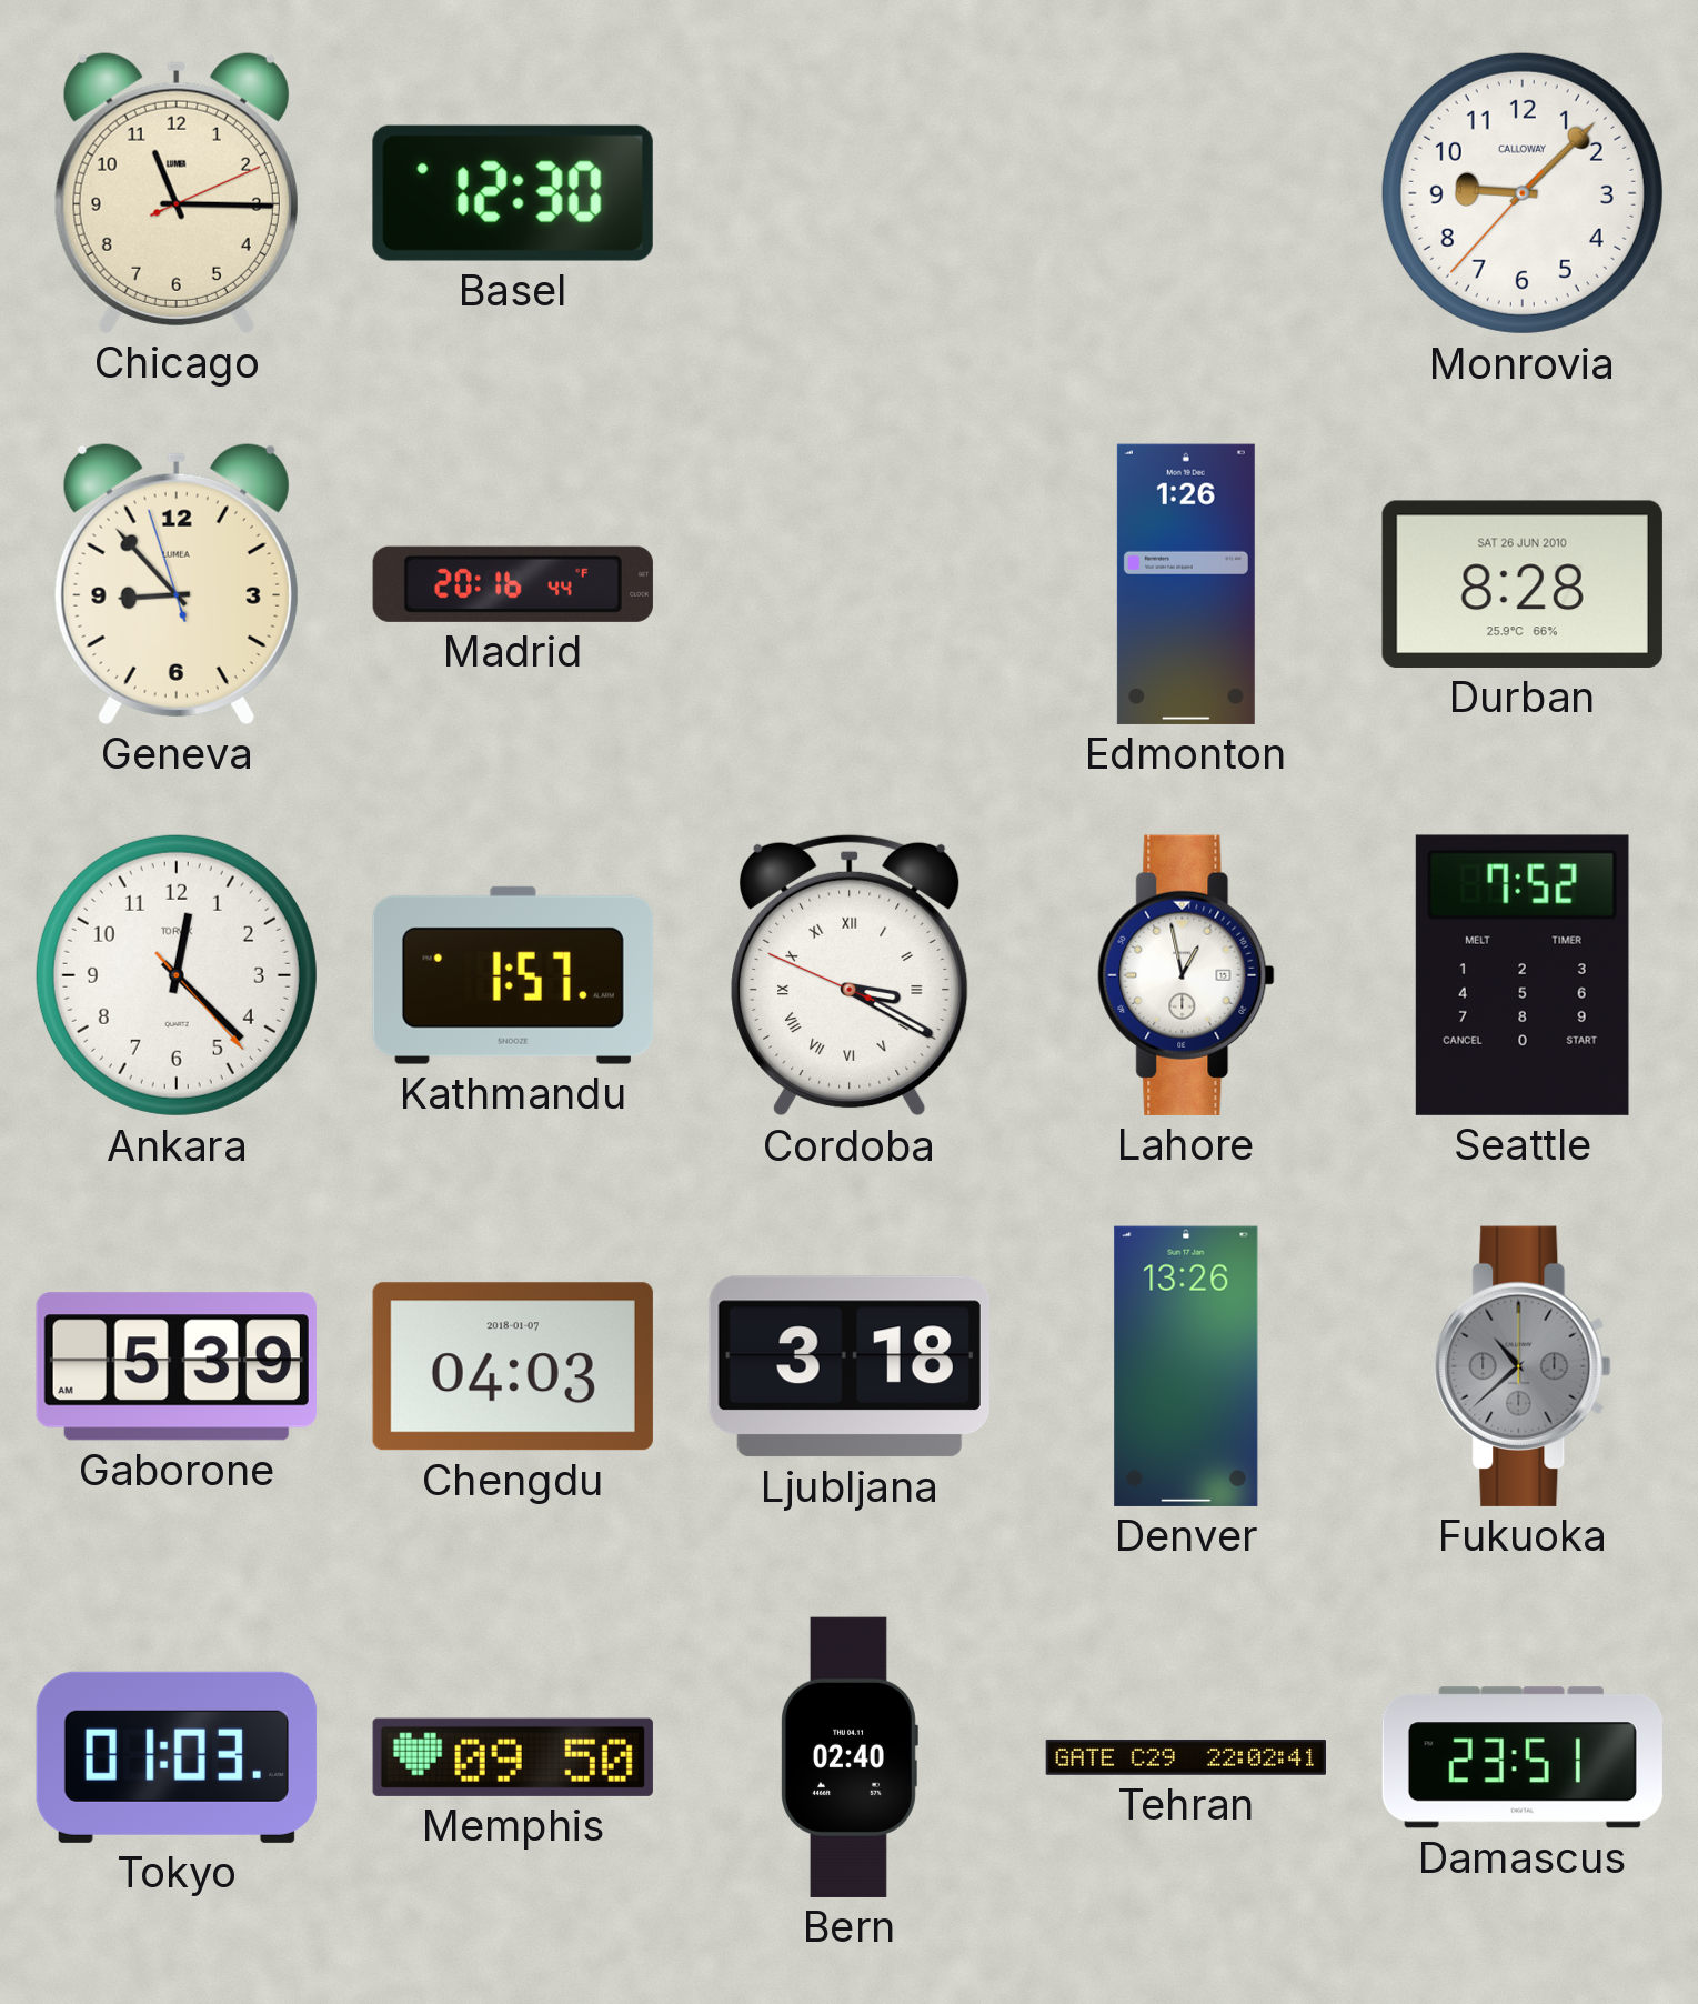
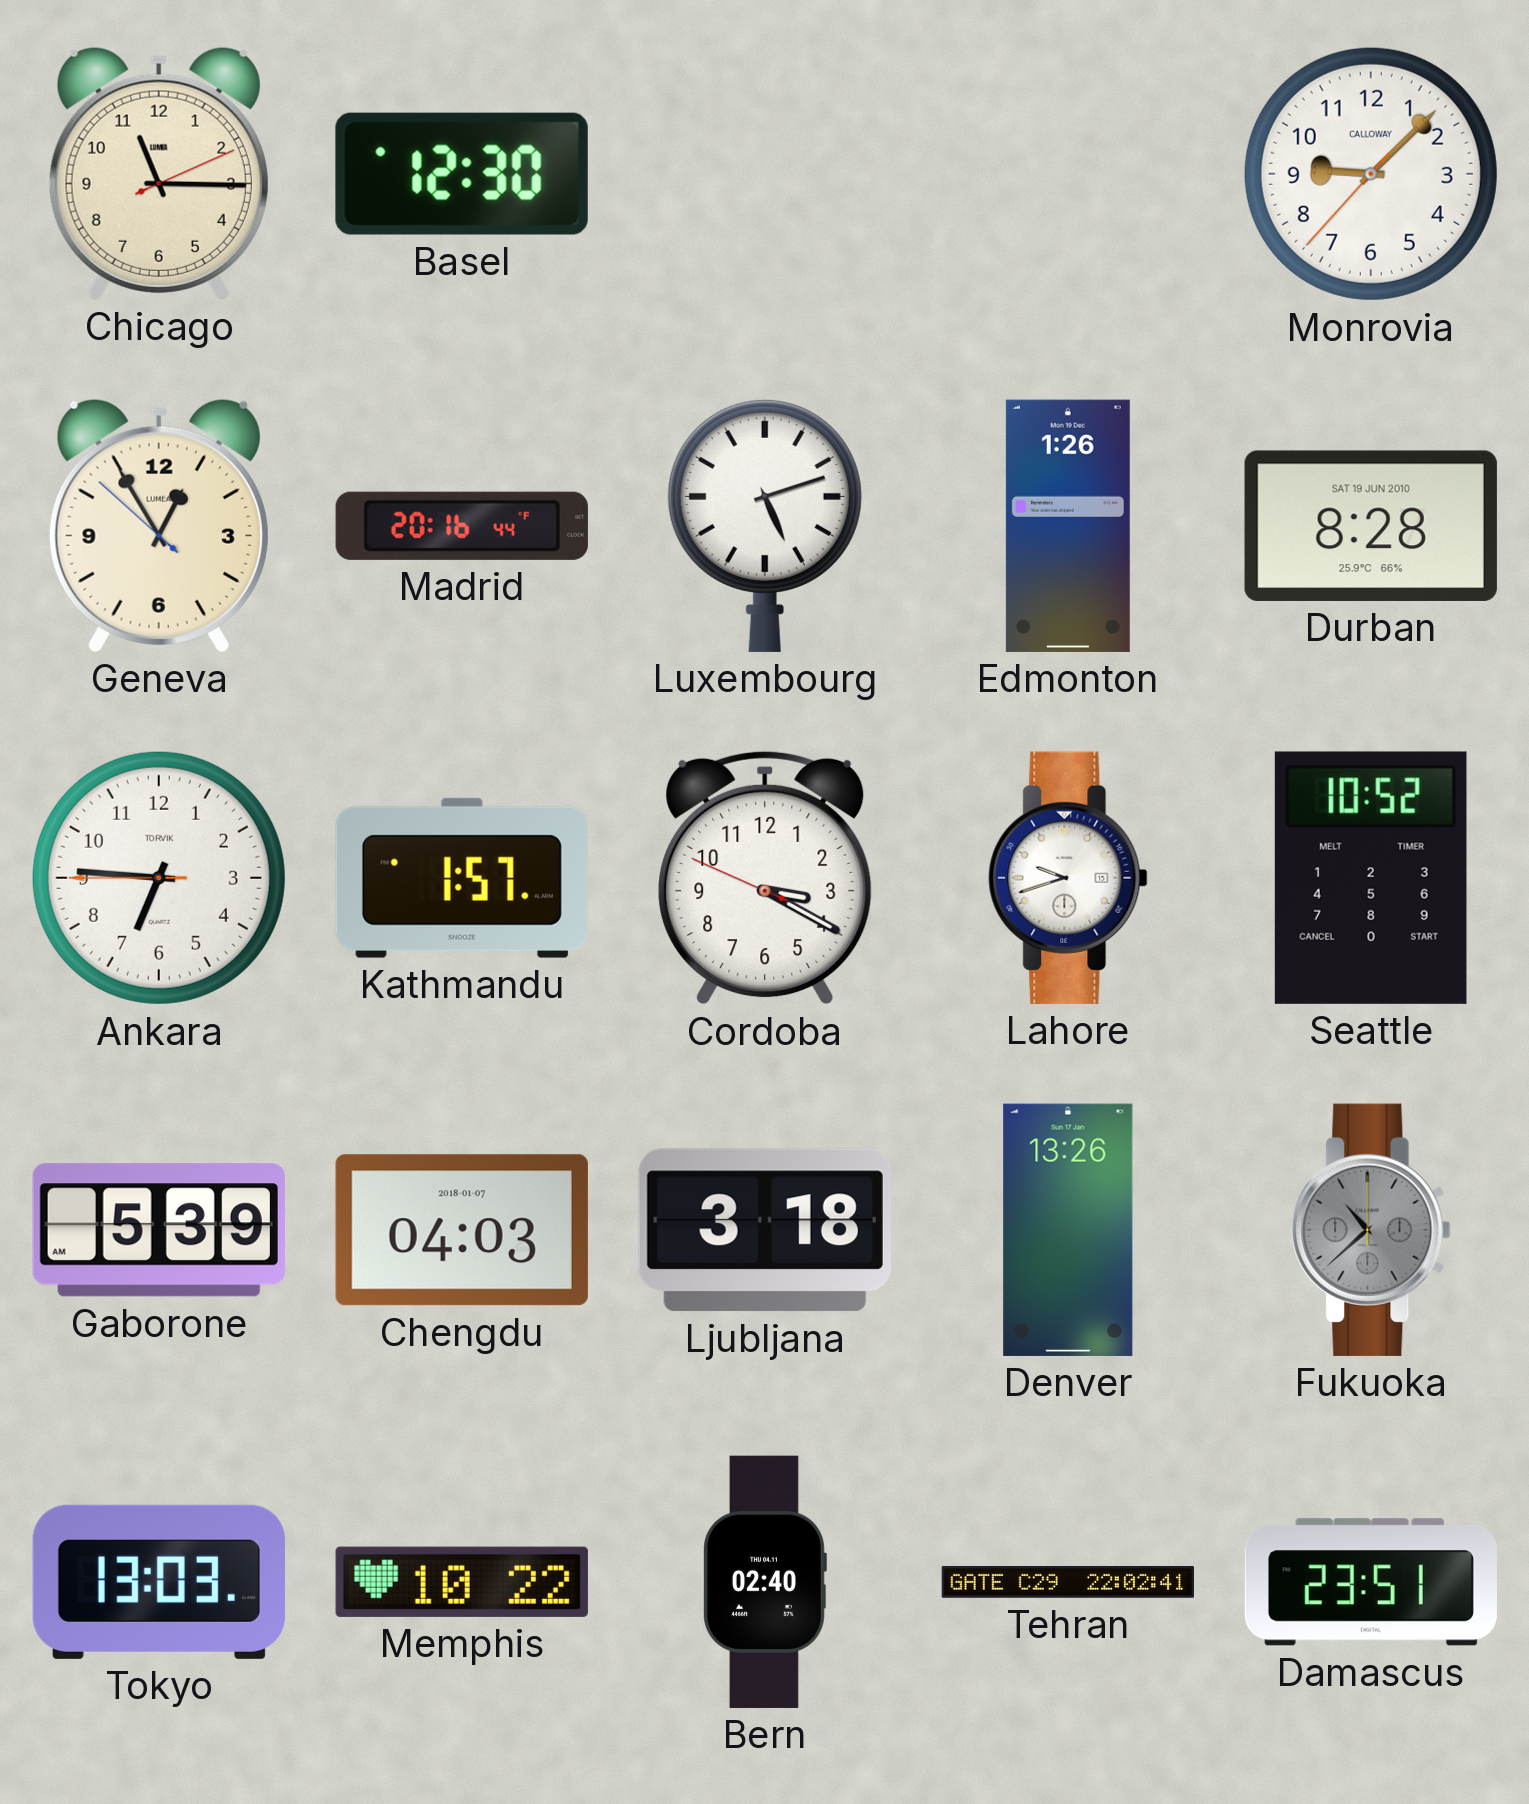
Geneva: 8:52 -> 12:54 (159, 525)
Luxembourg: none -> 5:12 (765, 525)
Durban date: SAT 26 JUN 2010 -> SAT 19 JUN 2010 (1371, 526)
Ankara: 12:22 -> 6:45 (159, 878)
Cordoba numerals: Roman -> Arabic (765, 878)
Lahore: 12:58 -> 9:42 (1068, 878)
Seattle: 7:52 -> 10:52 (1371, 878)
Tokyo: 01:03 -> 13:03 (159, 1582)
Memphis: 09:50 -> 10:22 (462, 1582)
